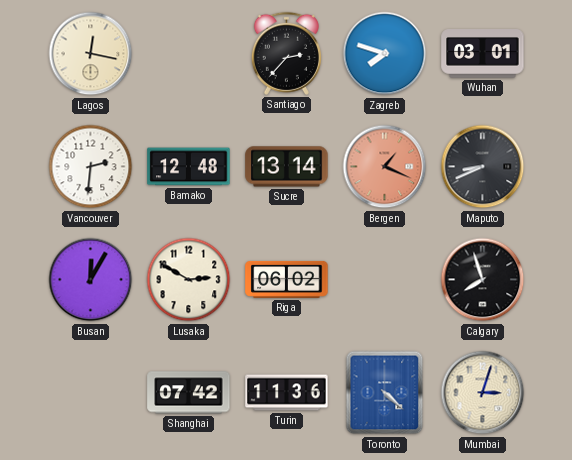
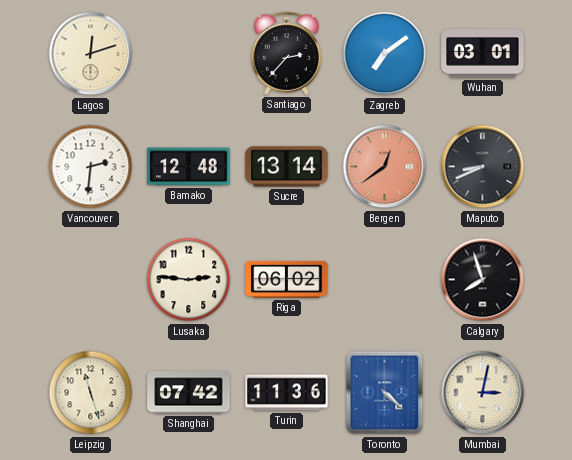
Lagos: 12:17 -> 12:12 (91, 54)
Zagreb: 7:48 -> 7:09 (385, 54)
Bergen: 1:19 -> 12:39 (385, 167)
Busan: 12:05 -> none (91, 280)
Lusaka: 2:50 -> 2:46 (189, 280)
Leipzig: none -> 11:27 (91, 393)
Mumbai: 3:03 -> 3:02 (483, 393)
